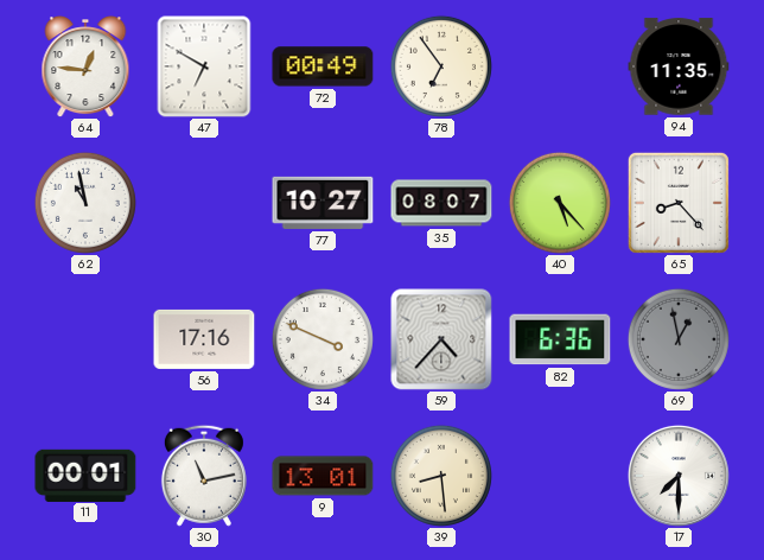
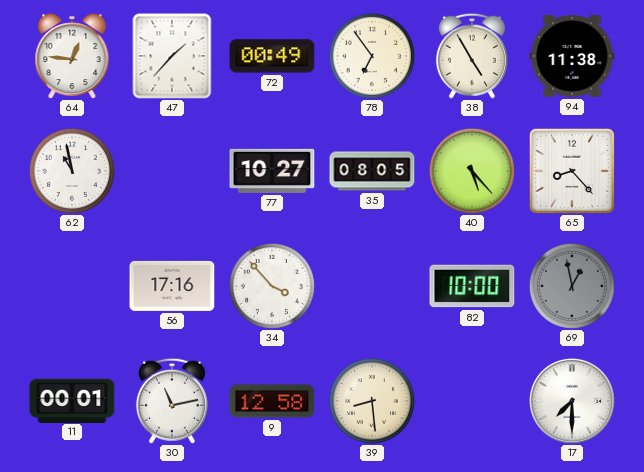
47: 6:50 -> 1:37 (172, 56)
38: none -> 4:55 (472, 56)
94: 11:35 -> 11:38 (572, 56)
35: 08:07 -> 08:05 (372, 171)
34: 3:49 -> 3:53 (272, 286)
59: 4:37 -> none (441, 339)
82: 6:36 -> 10:00 (472, 286)
9: 13:01 -> 12:58 (272, 401)
